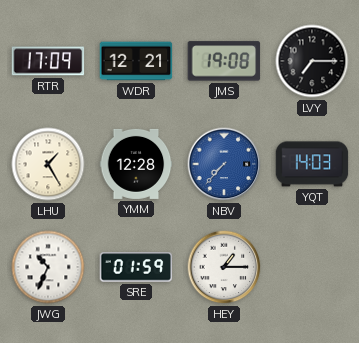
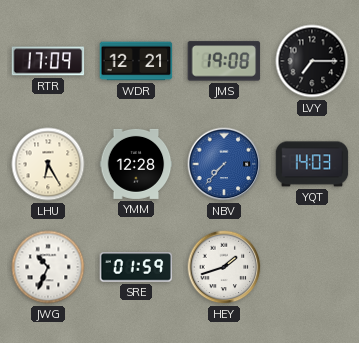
LHU: 1:25 -> 6:25 (48, 164)
HEY: 1:15 -> 1:42 (224, 267)
